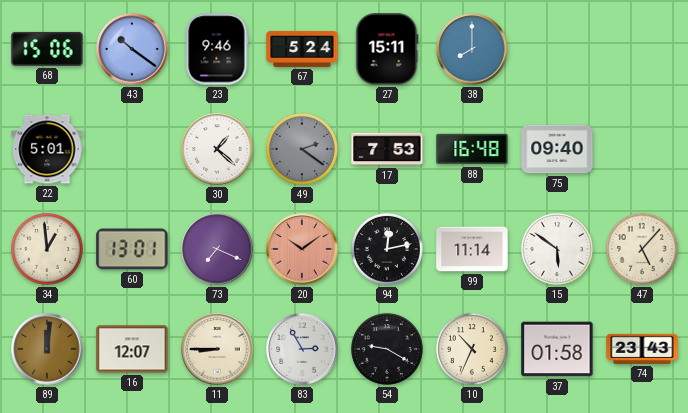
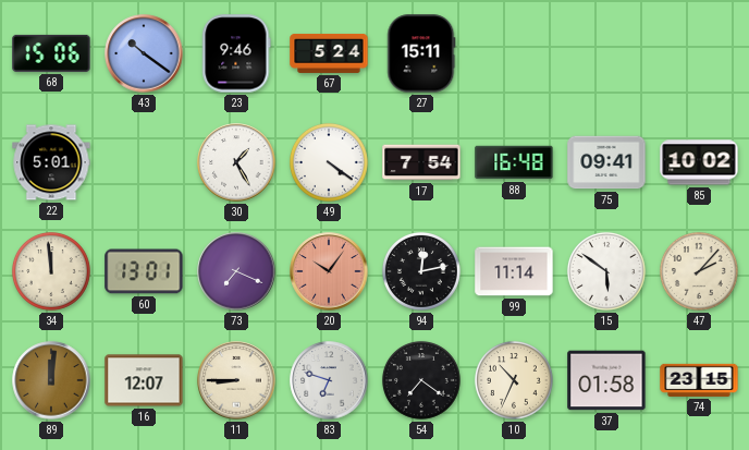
38: 8:00 -> none (472, 49)
30: 1:22 -> 1:25 (236, 162)
49: 2:21 -> 4:21 (329, 162)
49 dial: grey -> white (329, 162)
17: 7:53 -> 7:54 (421, 162)
75: 09:40 -> 09:41 (606, 162)
85: none -> 10:02 (699, 162)
34: 12:59 -> 11:59 (51, 271)
20: 10:09 -> 10:06 (329, 271)
47: 5:07 -> 2:07 (699, 271)
83: 2:55 -> 6:48 (329, 380)
54: 9:20 -> 7:21 (421, 380)
74: 23:43 -> 23:15 (699, 380)
